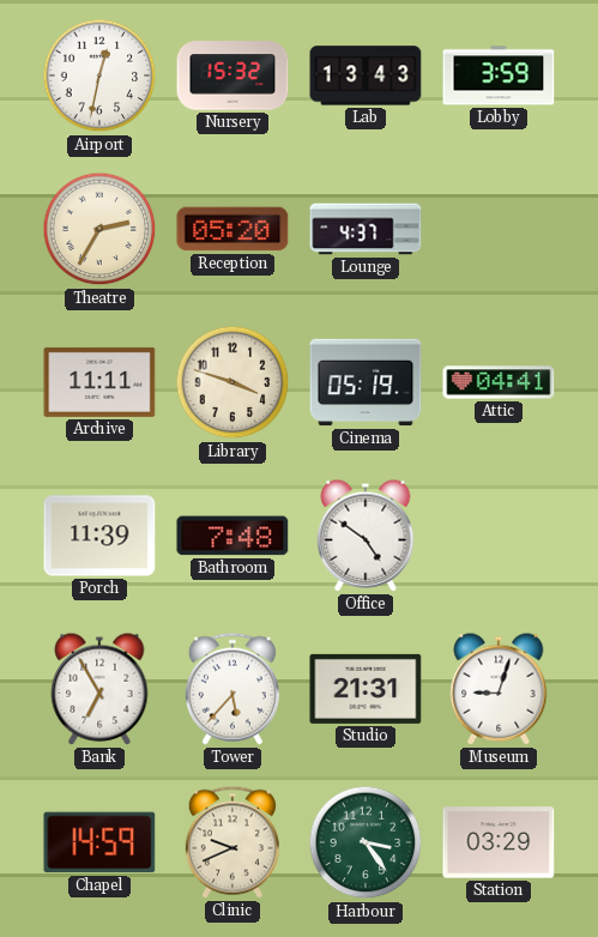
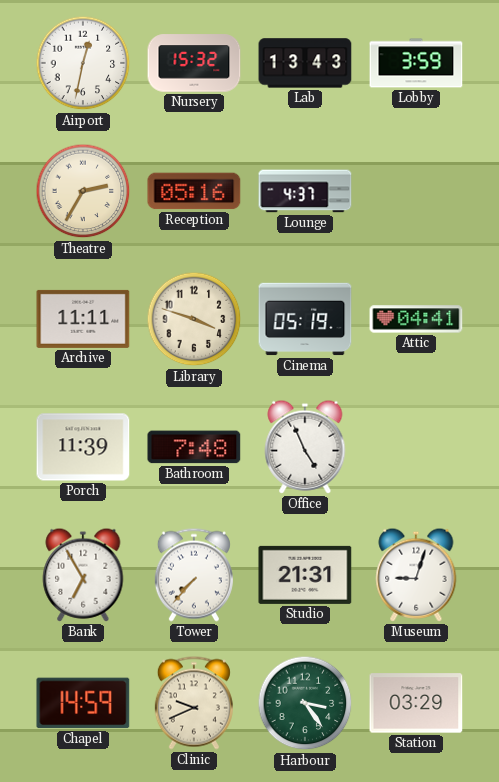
Reception: 05:20 -> 05:16 (194, 191)
Office: 4:51 -> 4:56 (305, 447)
Tower: 5:37 -> 7:37 (194, 575)
